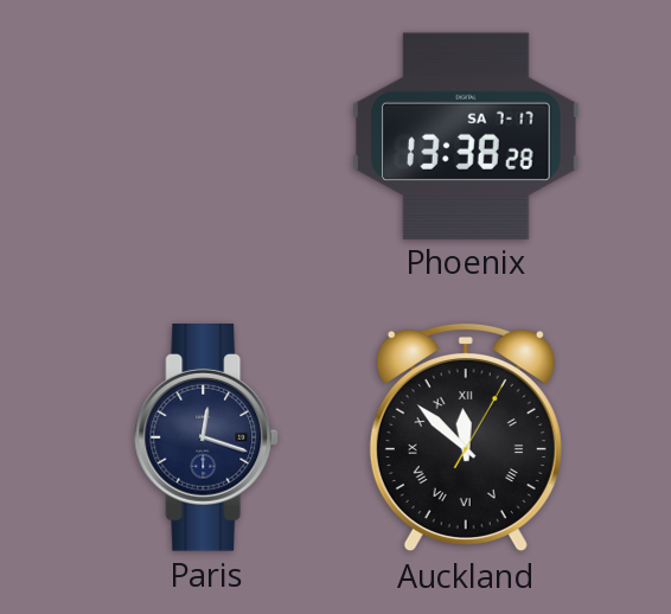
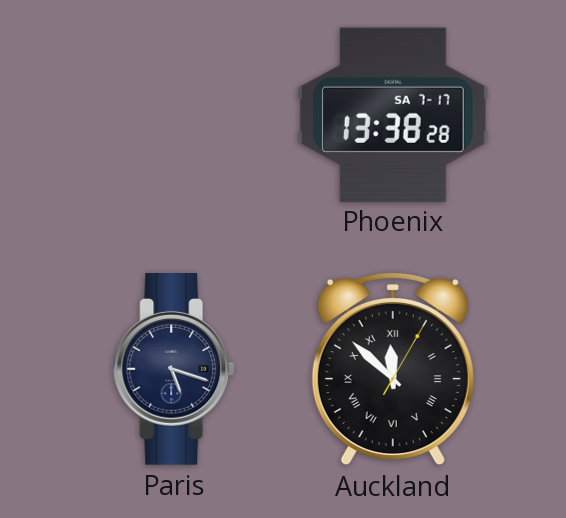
Paris: 12:18 -> 5:18 (174, 370)
